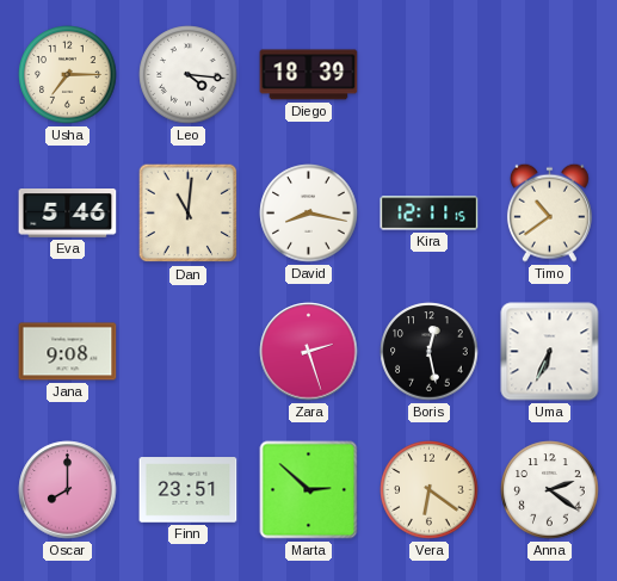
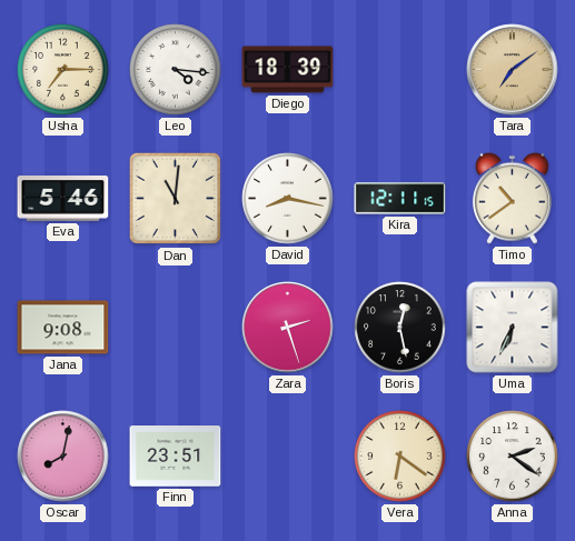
Tara: none -> 7:09 (513, 70)
Oscar: 8:00 -> 8:02 (63, 457)
Marta: 2:52 -> none (309, 490)
